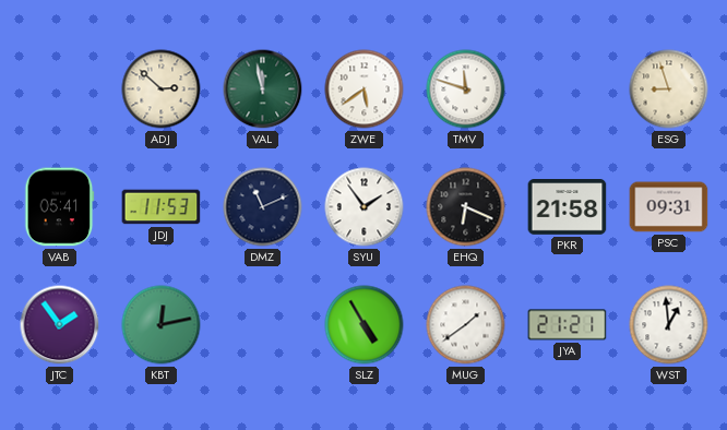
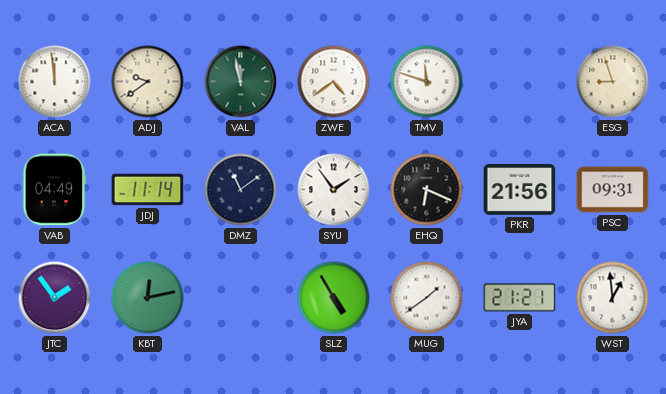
ACA: none -> 11:59 (55, 82)
ADJ: 2:52 -> 9:39 (148, 82)
ZWE: 5:39 -> 4:39 (334, 82)
VAB: 05:41 -> 04:49 (55, 190)
JDJ: 11:53 -> 11:14 (148, 190)
DMZ: 11:11 -> 11:09 (241, 190)
PKR: 21:58 -> 21:56 (520, 190)
